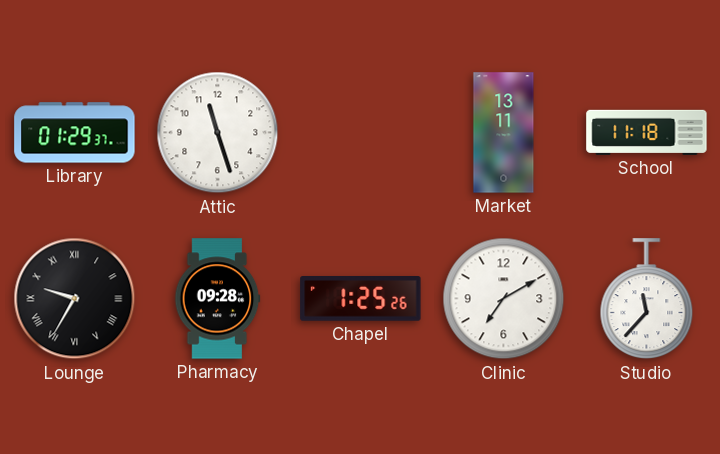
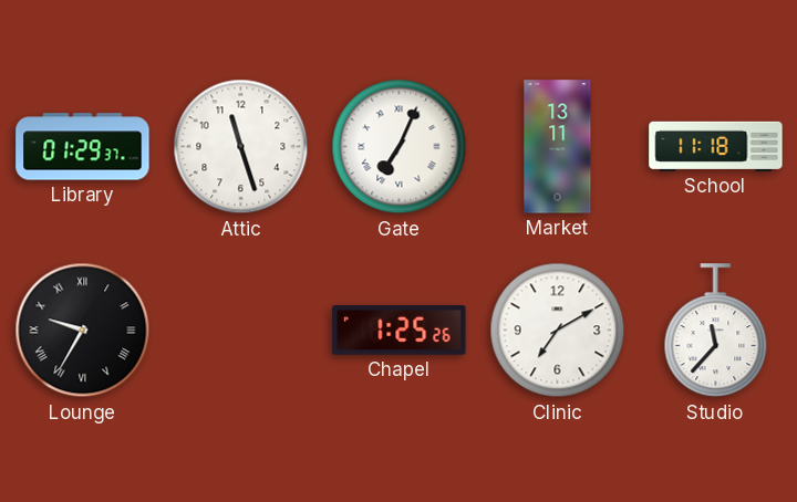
Gate: none -> 7:04 (400, 147)
Pharmacy: 09:28 -> none (218, 299)
